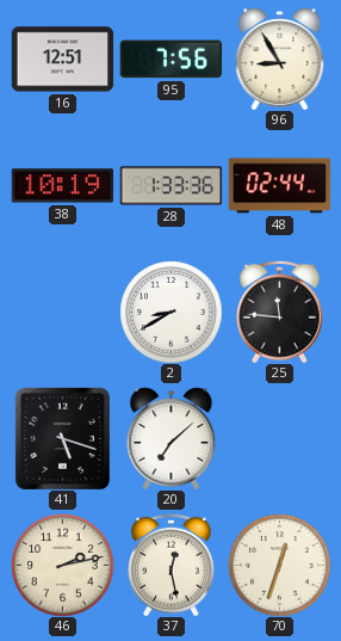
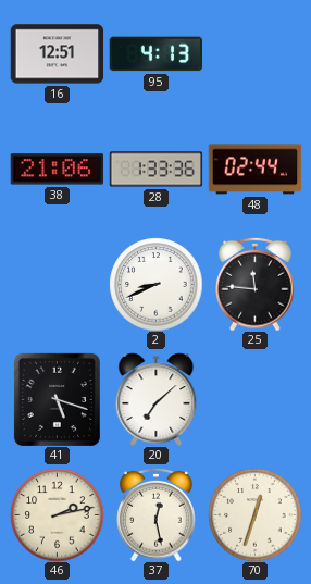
95: 7:56 -> 4:13 (155, 54)
96: 8:55 -> none (280, 58)
38: 10:19 -> 21:06 (57, 170)
2: 8:40 -> 8:41 (155, 284)
